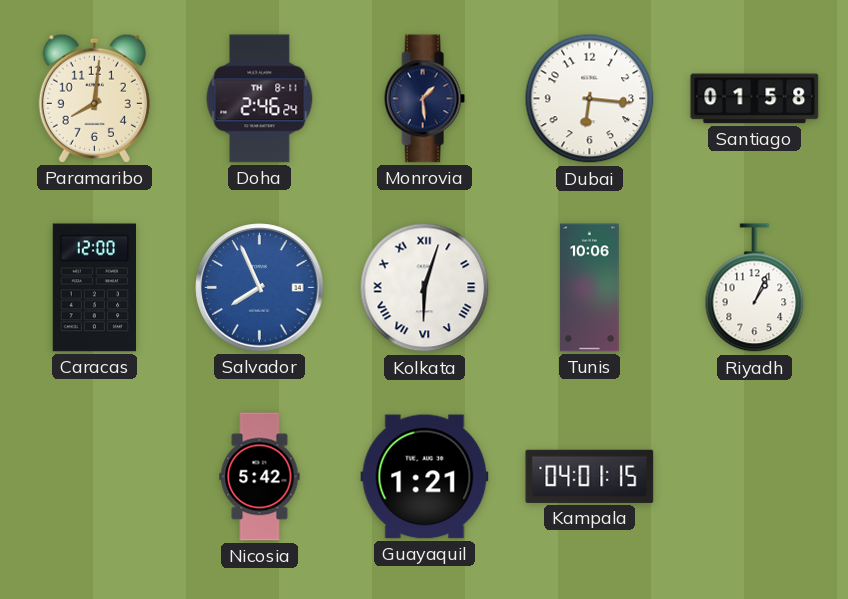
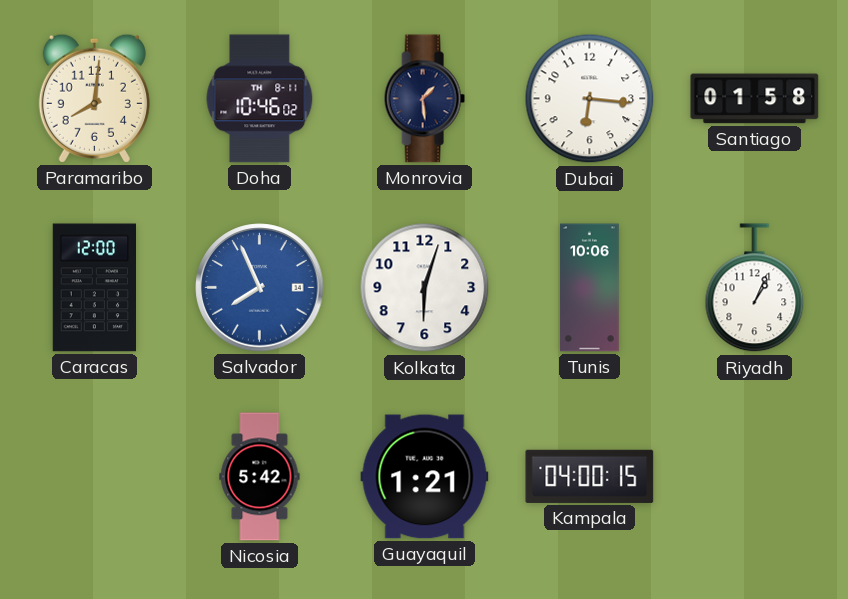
Doha: 2:46 -> 10:46 (260, 99)
Kolkata numerals: Roman -> Arabic (425, 288)
Kampala: 04:01 -> 04:00 (590, 476)
